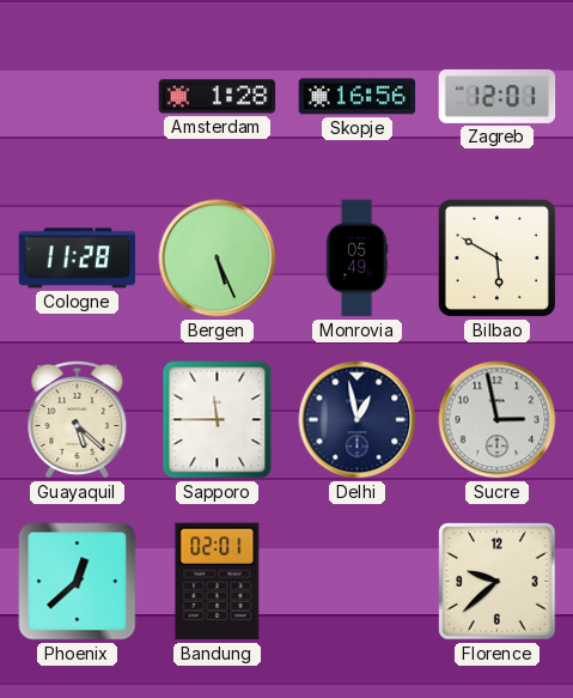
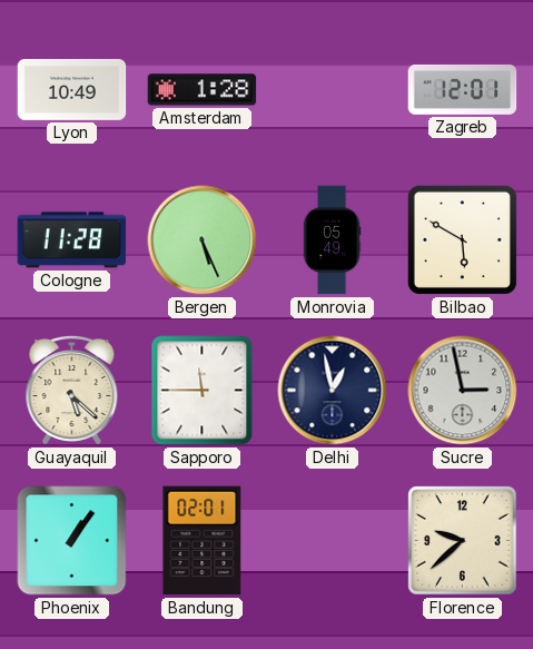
Lyon: none -> 10:49 (72, 89)
Skopje: 16:56 -> none (358, 97)
Phoenix: 12:38 -> 1:06 (72, 541)
